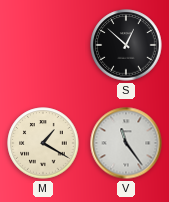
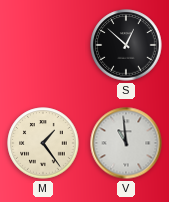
M: 1:20 -> 1:24 (43, 143)
V: 11:24 -> 10:59 (126, 143)
